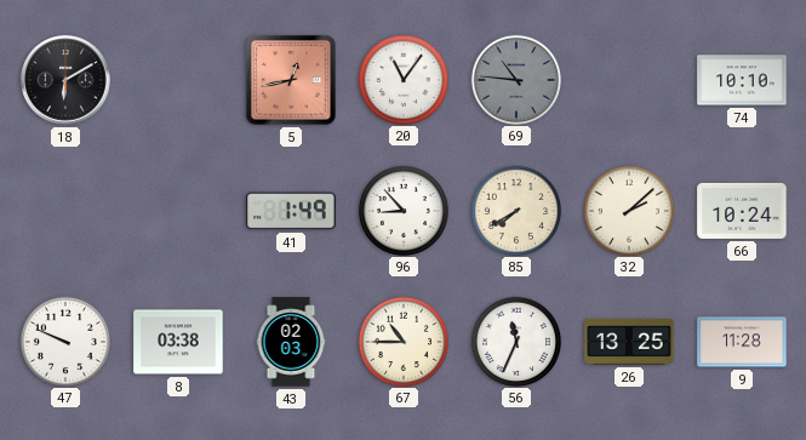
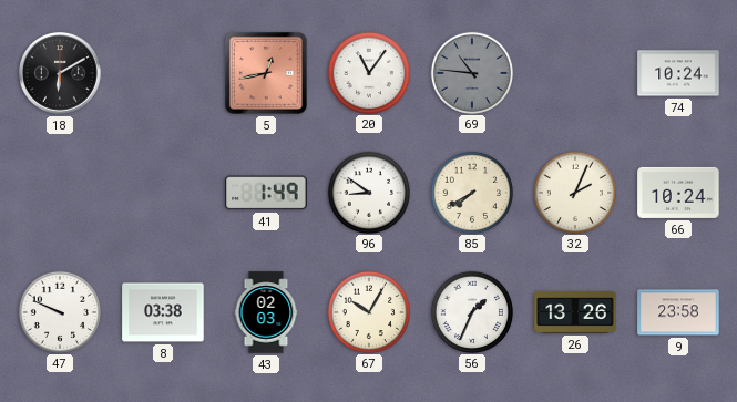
74: 10:10 -> 10:24 (678, 73)
96: 8:53 -> 8:51 (368, 192)
32: 2:08 -> 2:04 (574, 192)
67: 10:45 -> 10:05 (368, 311)
56: 11:34 -> 1:34 (471, 311)
26: 13:25 -> 13:26 (575, 312)
9: 11:28 -> 23:58 (678, 312)
